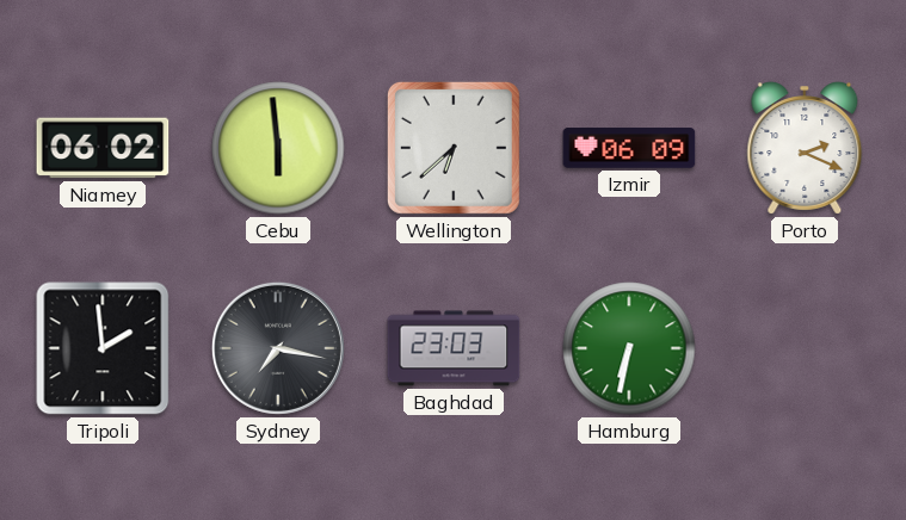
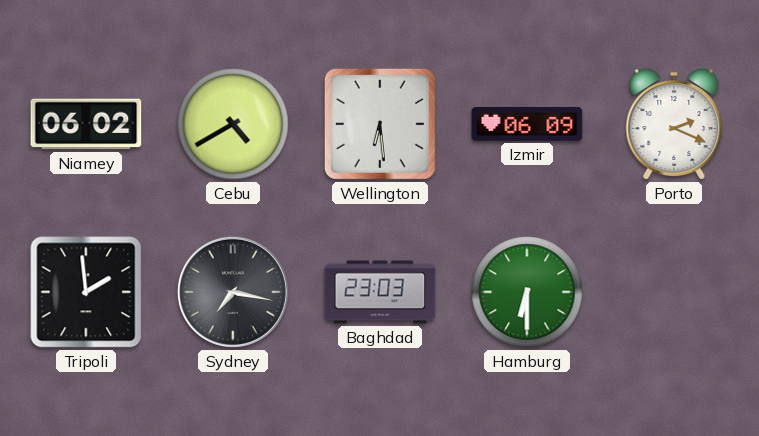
Cebu: 5:59 -> 4:40 (233, 124)
Wellington: 6:38 -> 6:29 (380, 124)
Hamburg: 6:32 -> 6:30 (527, 292)
